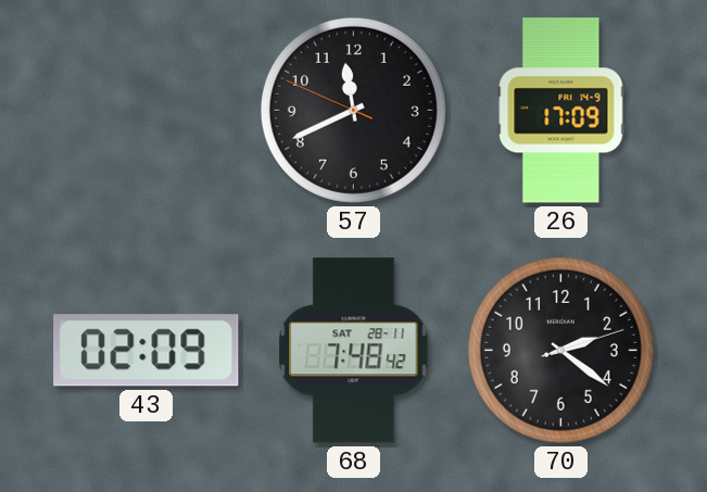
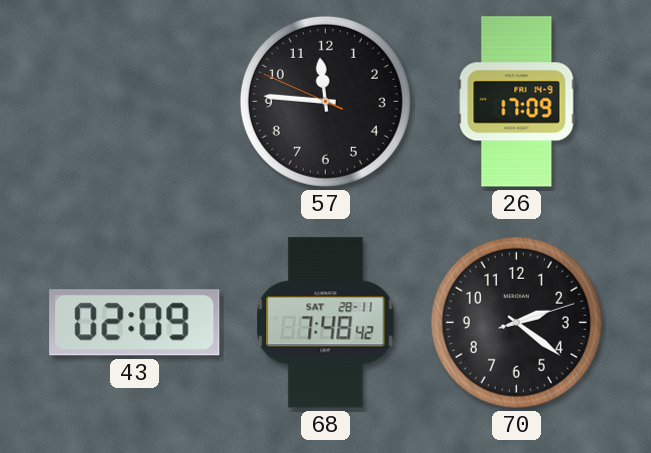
57: 11:40 -> 11:45 (325, 101)
